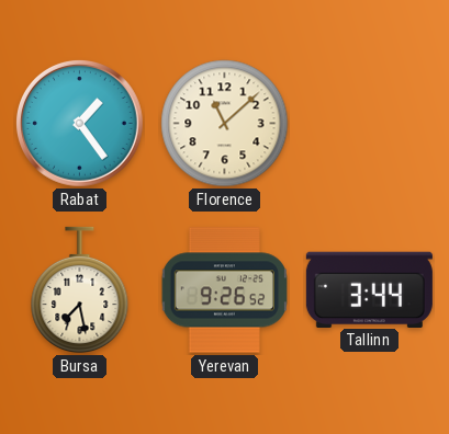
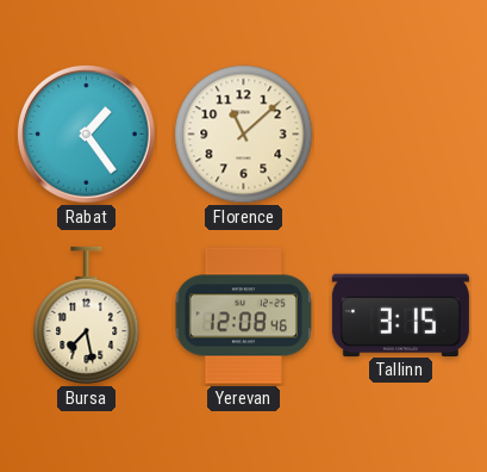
Yerevan: 9:26 -> 12:08 (243, 316)
Tallinn: 3:44 -> 3:15 (400, 315)
